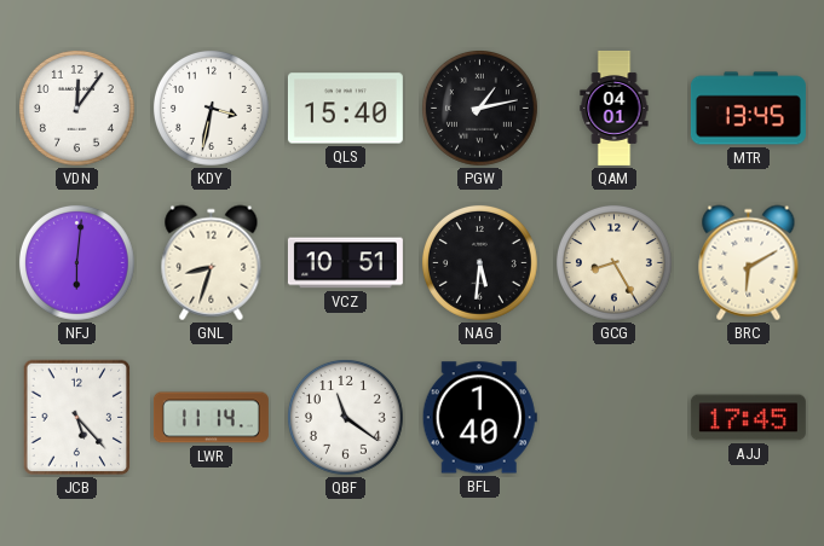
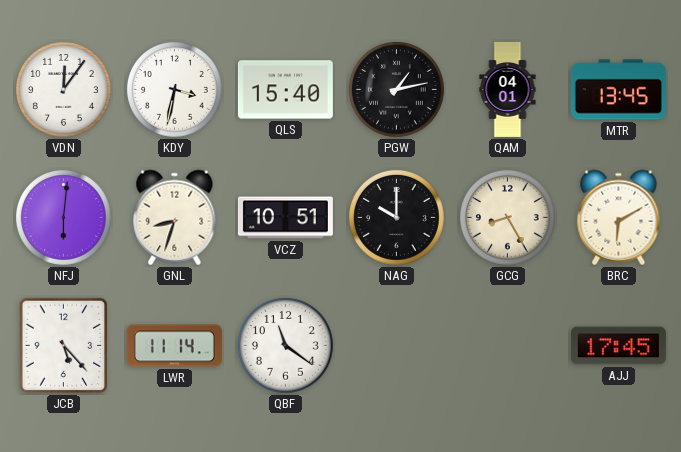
NAG: 5:31 -> 10:00 (397, 218)
BFL: 1:40 -> none (479, 418)
